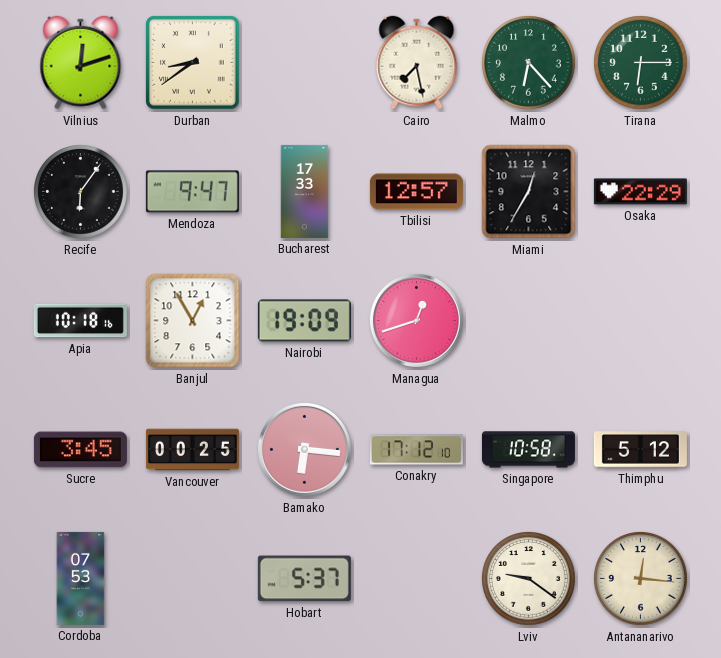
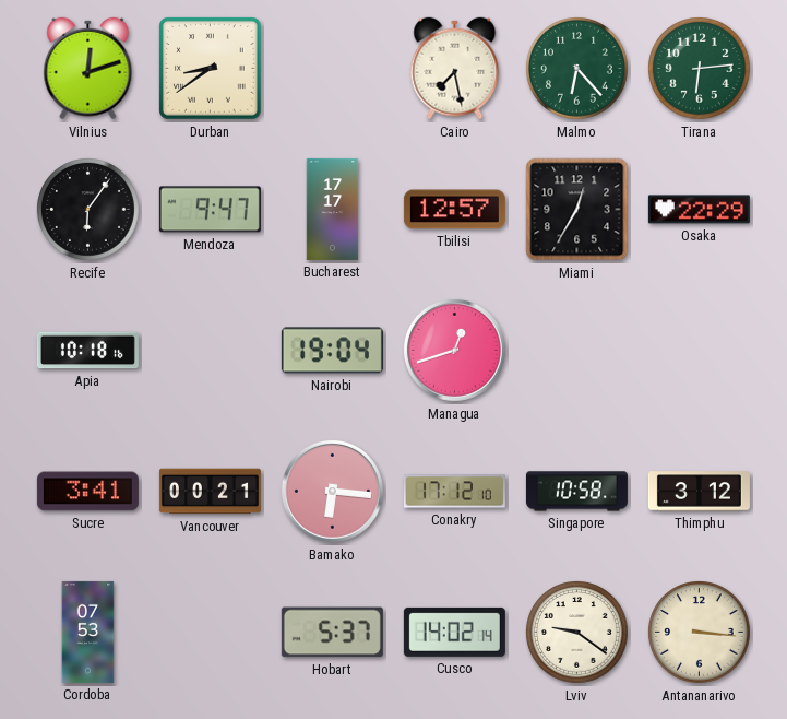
Tirana: 6:15 -> 6:14 (700, 69)
Bucharest: 17:33 -> 17:17 (333, 209)
Banjul: 12:55 -> none (193, 321)
Nairobi: 19:09 -> 19:04 (332, 351)
Sucre: 3:45 -> 3:41 (87, 492)
Vancouver: 00:25 -> 00:21 (210, 492)
Thimphu: 5:12 -> 3:12 (699, 492)
Cusco: none -> 14:02 (454, 632)
Antananarivo: 12:16 -> 3:16 (700, 633)
